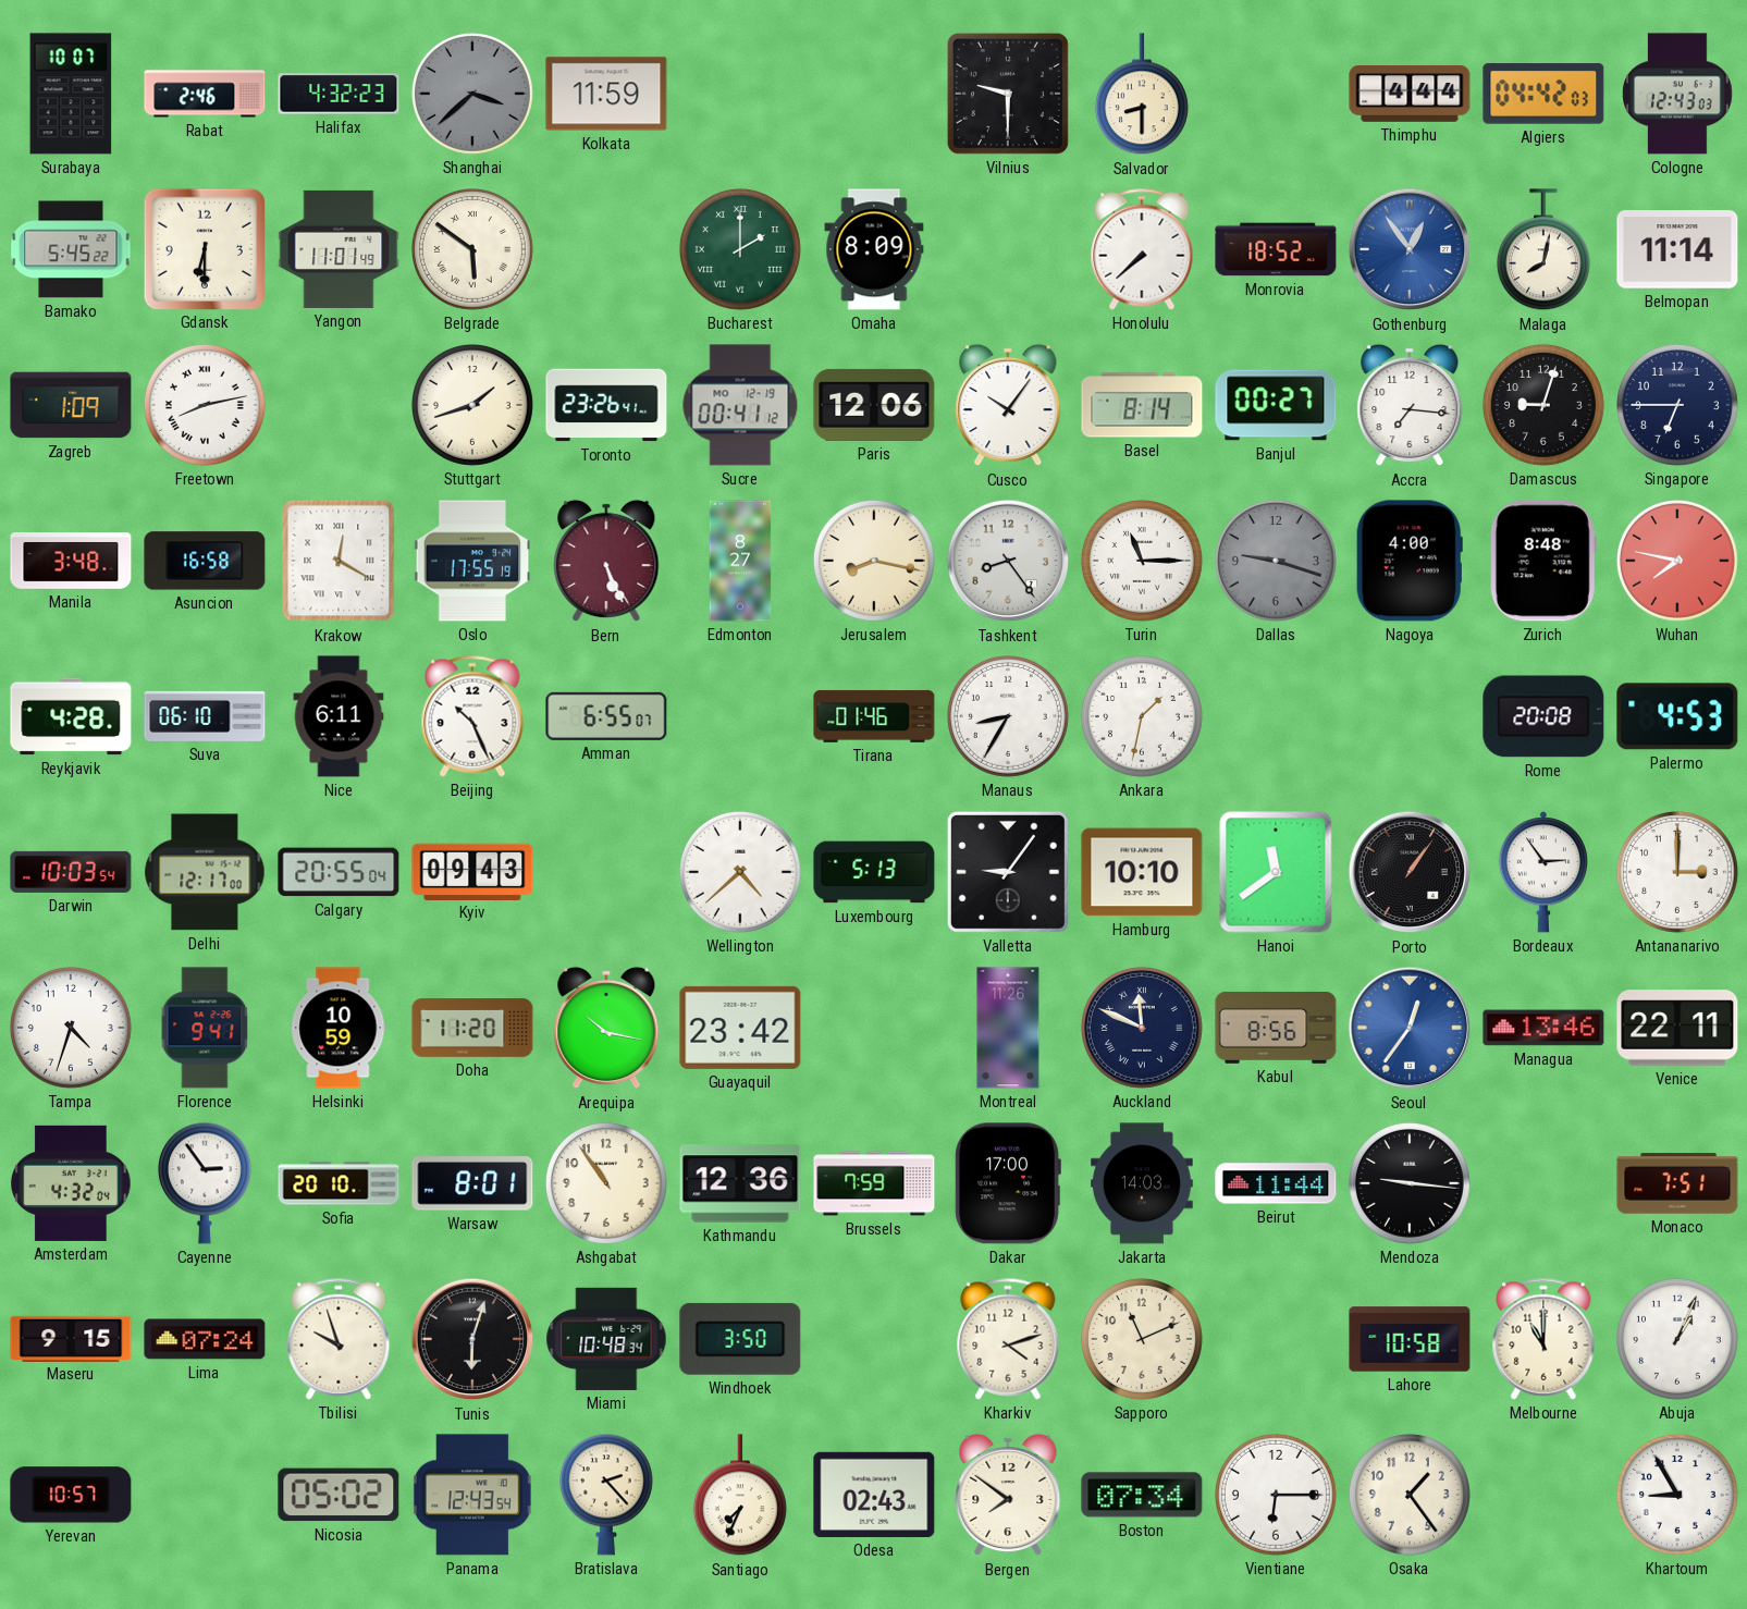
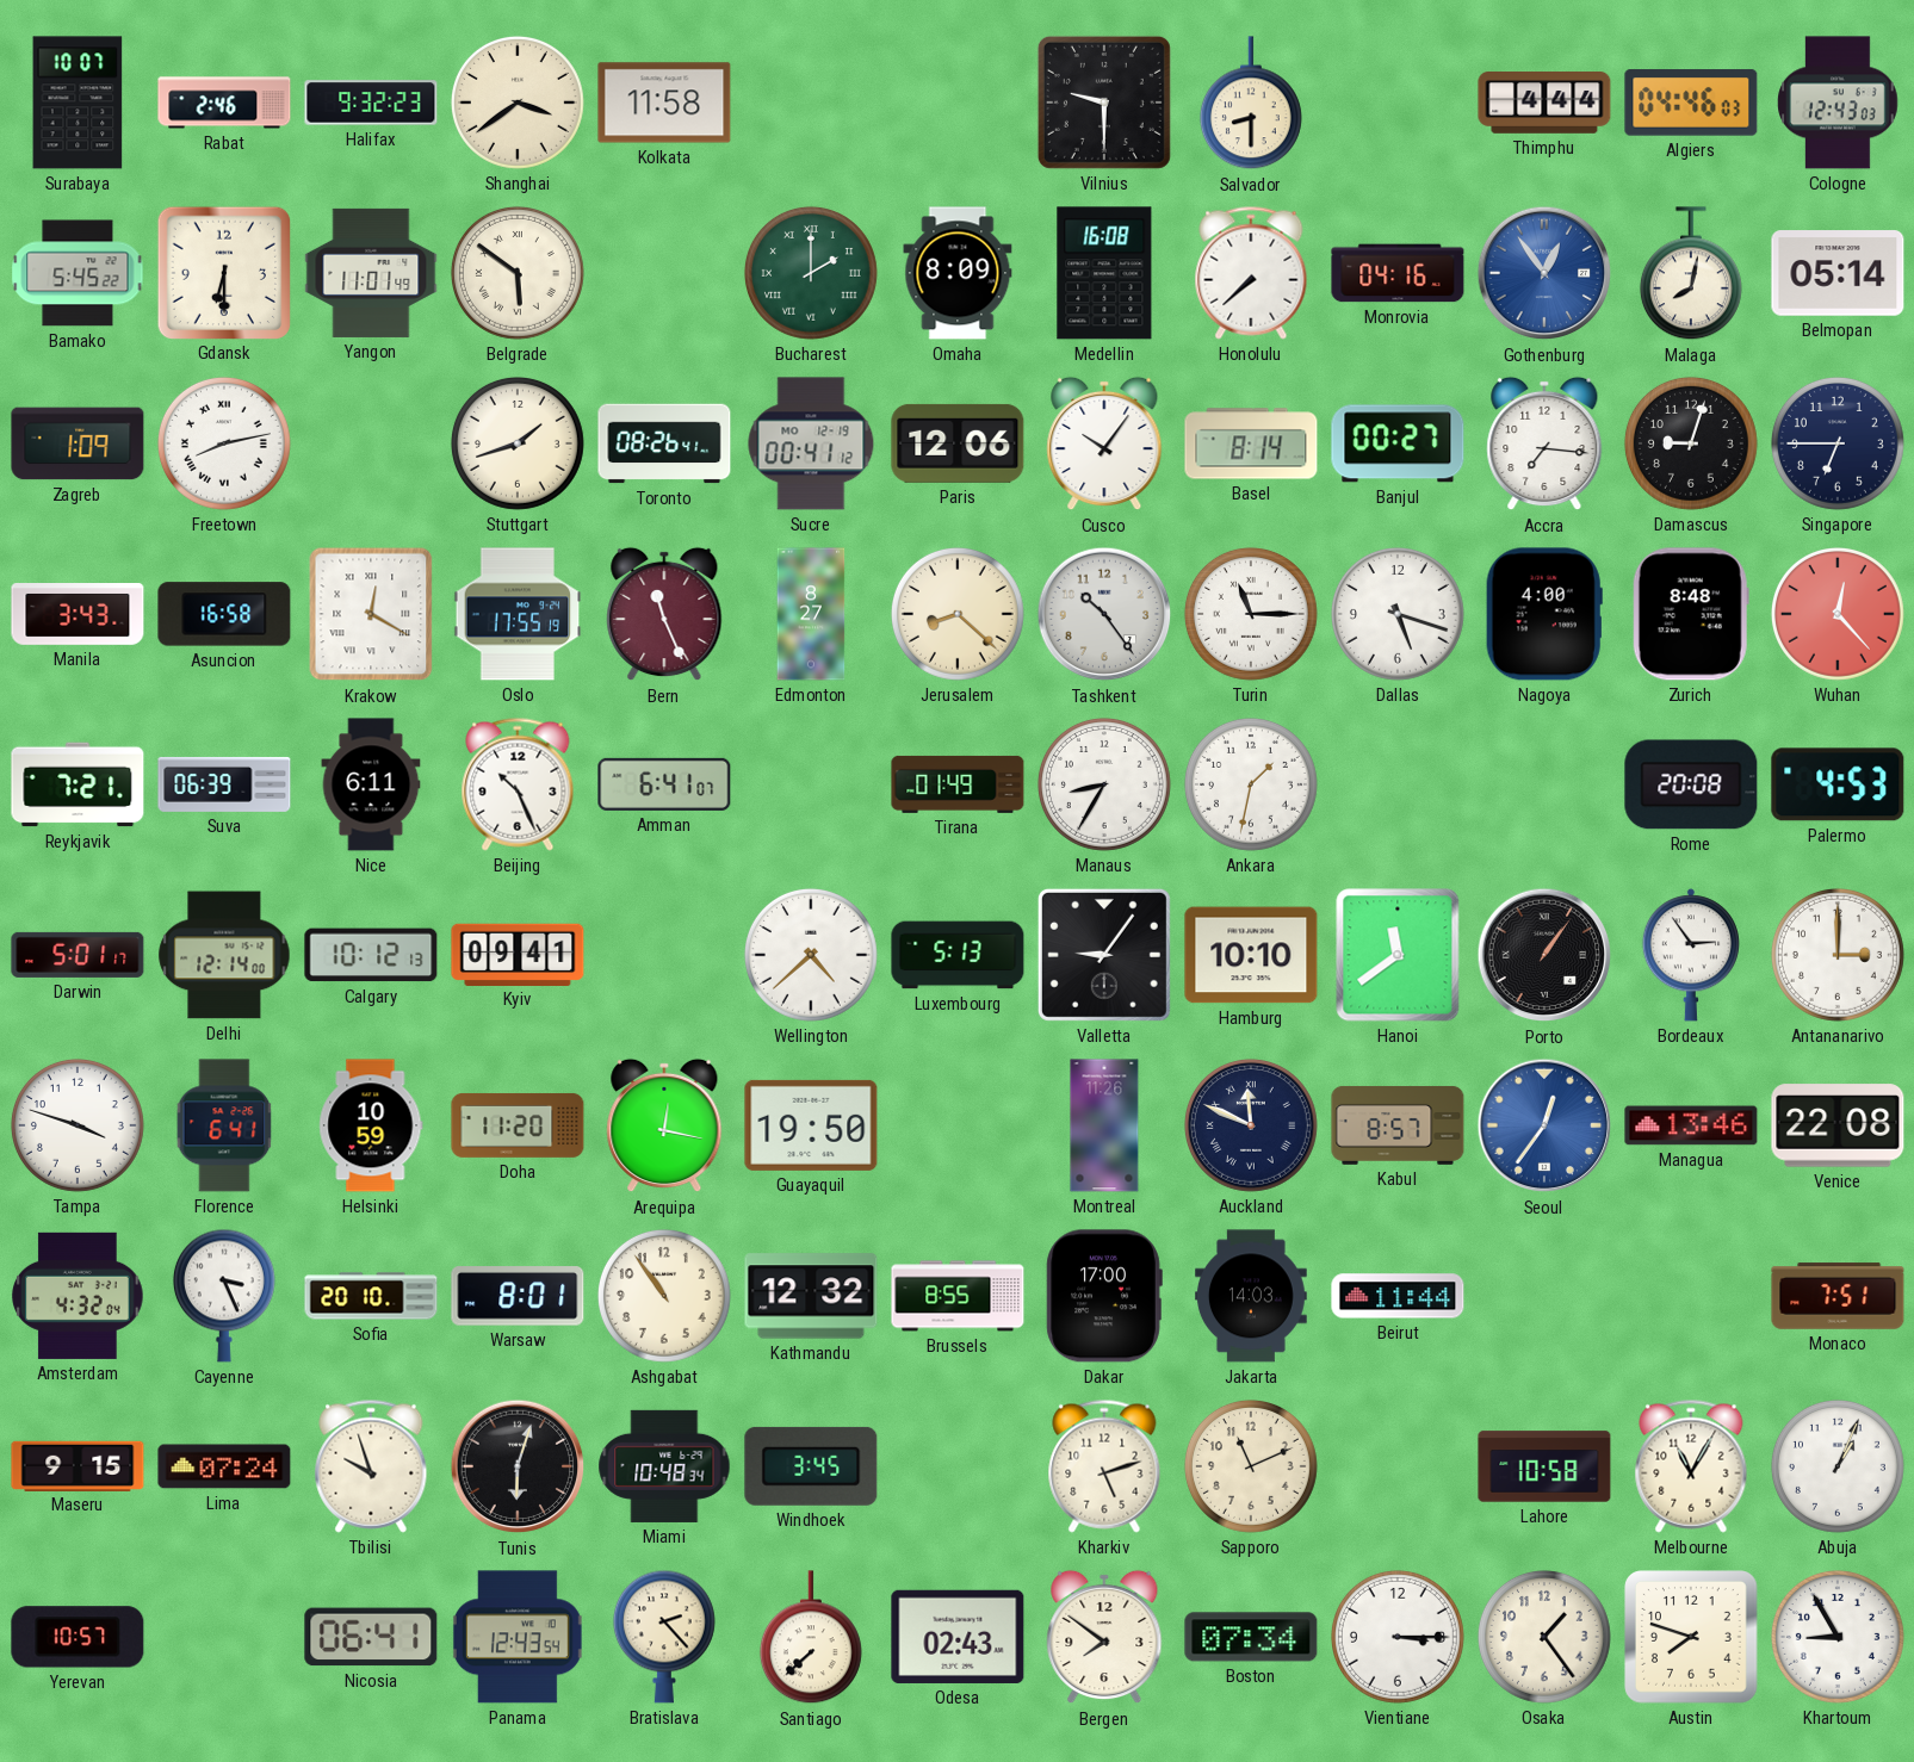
Halifax: 4:32 -> 9:32 (371, 103)
Shanghai: 3:38 -> 3:39 (518, 103)
Shanghai dial: grey -> cream (518, 103)
Kolkata: 11:59 -> 11:58 (664, 103)
Algiers: 04:42 -> 04:46 (1691, 103)
Medellin: none -> 16:08 (1104, 273)
Monrovia: 18:52 -> 04:16 (1398, 273)
Belmopan: 11:14 -> 05:14 (1838, 273)
Toronto: 23:26 -> 08:26 (664, 443)
Manila: 3:48 -> 3:43 (78, 615)
Bern: 5:26 -> 11:26 (664, 614)
Jerusalem: 8:17 -> 8:22 (958, 614)
Tashkent: 8:24 -> 10:24 (1104, 614)
Dallas: 9:18 -> 5:18 (1398, 614)
Dallas dial: grey -> white (1398, 614)
Wuhan: 7:47 -> 12:23 (1838, 614)
Reykjavik: 4:28 -> 7:21 (78, 784)
Suva: 06:10 -> 06:39 (224, 784)
Amman: 6:55 -> 6:41 (664, 784)
Tirana: 01:46 -> 01:49 (958, 784)
Darwin: 10:03 -> 5:01 (78, 955)
Delhi: 12:17 -> 12:14 (224, 955)
Calgary: 20:55 -> 10:12 (371, 955)
Kyiv: 09:43 -> 09:41 (518, 954)
Tampa: 4:33 -> 3:48 (78, 1125)
Florence: 9:41 -> 6:41 (224, 1125)
Arequipa: 10:17 -> 12:17 (664, 1125)
Guayaquil: 23:42 -> 19:50 (811, 1125)
Kabul: 8:56 -> 8:57 (1398, 1125)
Venice: 22:11 -> 22:08 (1838, 1125)
Cayenne: 2:54 -> 3:26 (224, 1296)
Kathmandu: 12:36 -> 12:32 (811, 1296)
Brussels: 7:59 -> 8:55 (958, 1296)
Mendoza: 9:16 -> none (1410, 1183)
Windhoek: 3:50 -> 3:45 (811, 1466)
Kharkiv: 4:12 -> 5:12 (1104, 1466)
Melbourne: 11:00 -> 11:05 (1691, 1466)
Nicosia: 05:02 -> 06:41 (371, 1637)
Santiago: 7:34 -> 7:38 (811, 1638)
Vientiane: 6:15 -> 3:15 (1398, 1637)
Austin: none -> 7:48 (1692, 1638)
